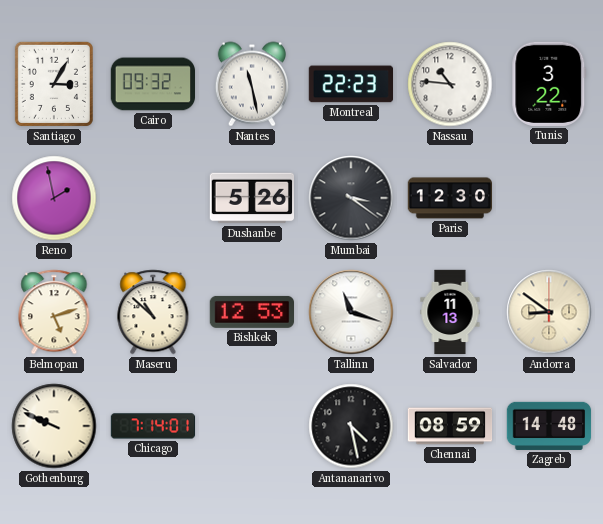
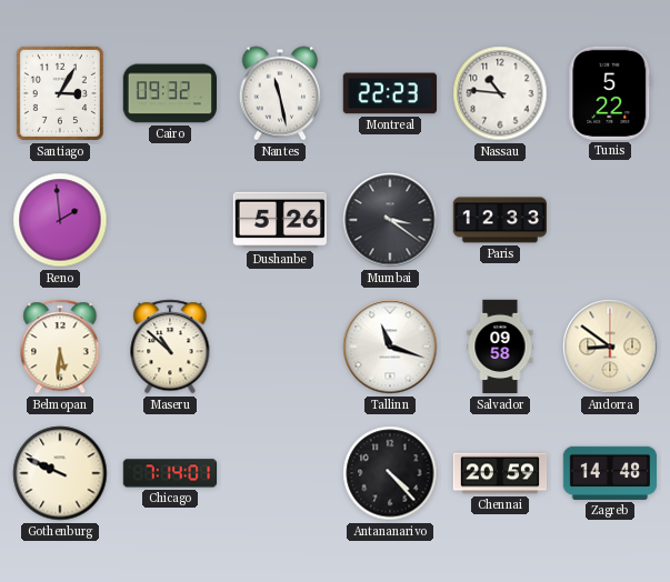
Tunis: 3:22 -> 5:22 (610, 93)
Reno: 1:58 -> 1:59 (60, 220)
Paris: 12:30 -> 12:33 (499, 220)
Belmopan: 5:12 -> 5:31 (60, 347)
Bishkek: 12:53 -> none (251, 312)
Salvador: 11:13 -> 09:58 (500, 347)
Antananarivo: 4:28 -> 4:23 (390, 473)
Chennai: 08:59 -> 20:59 (500, 473)
